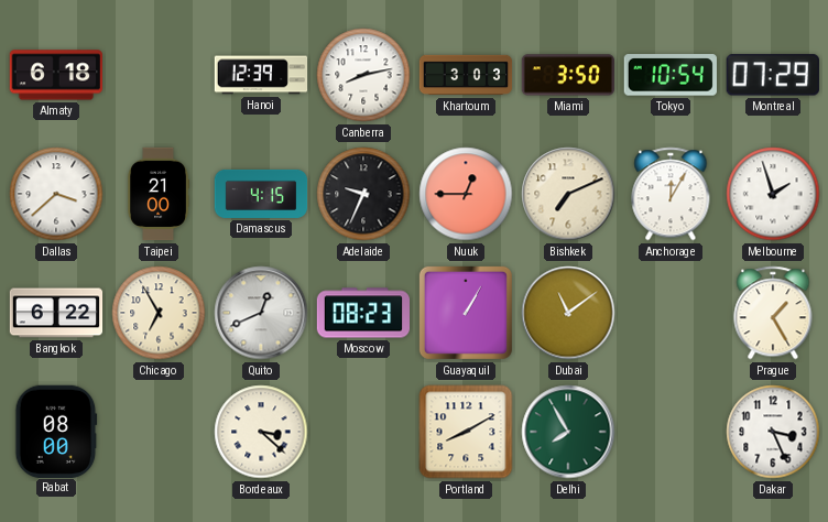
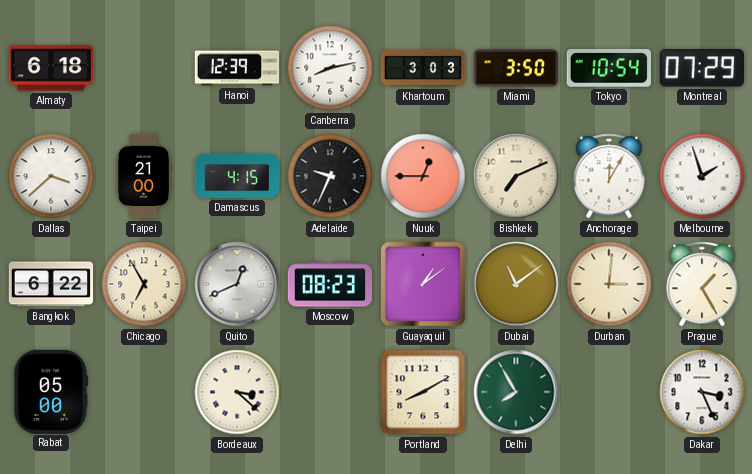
Guayaquil: 1:05 -> 1:09 (423, 284)
Durban: none -> 3:01 (609, 284)
Rabat: 08:00 -> 05:00 (51, 391)
